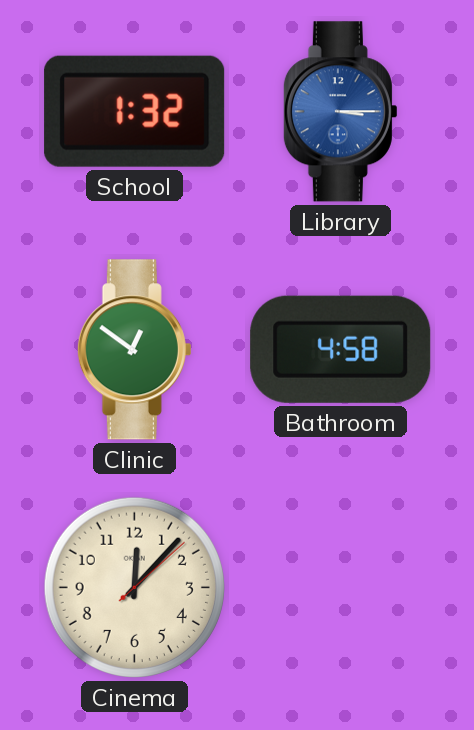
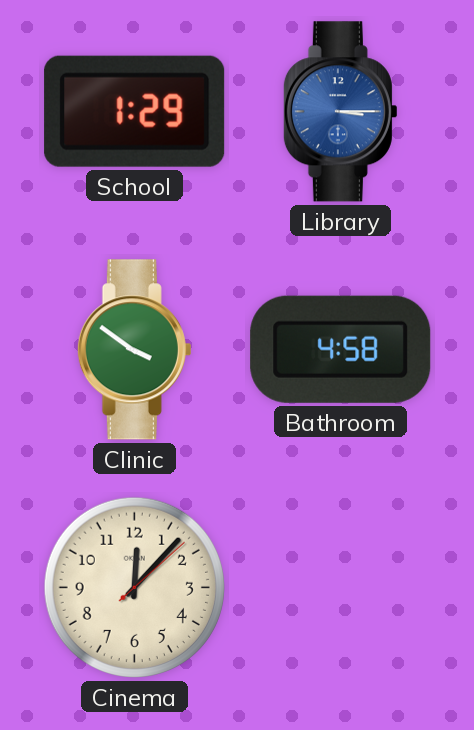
School: 1:32 -> 1:29 (135, 111)
Clinic: 12:51 -> 3:51 (134, 350)
